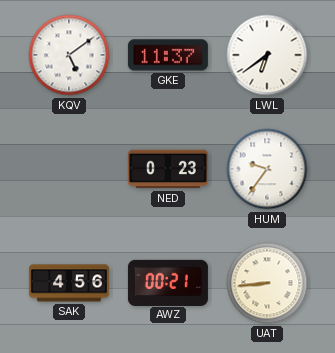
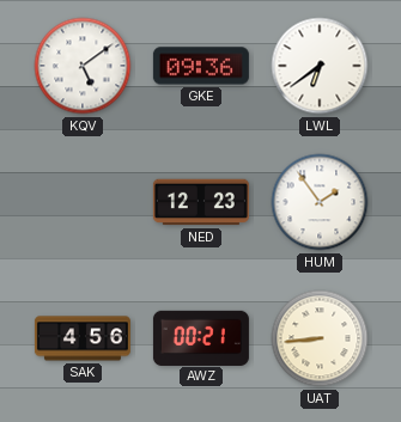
GKE: 11:37 -> 09:36 (201, 66)
NED: 0:23 -> 12:23 (201, 202)
HUM: 9:36 -> 1:54 (320, 202)
